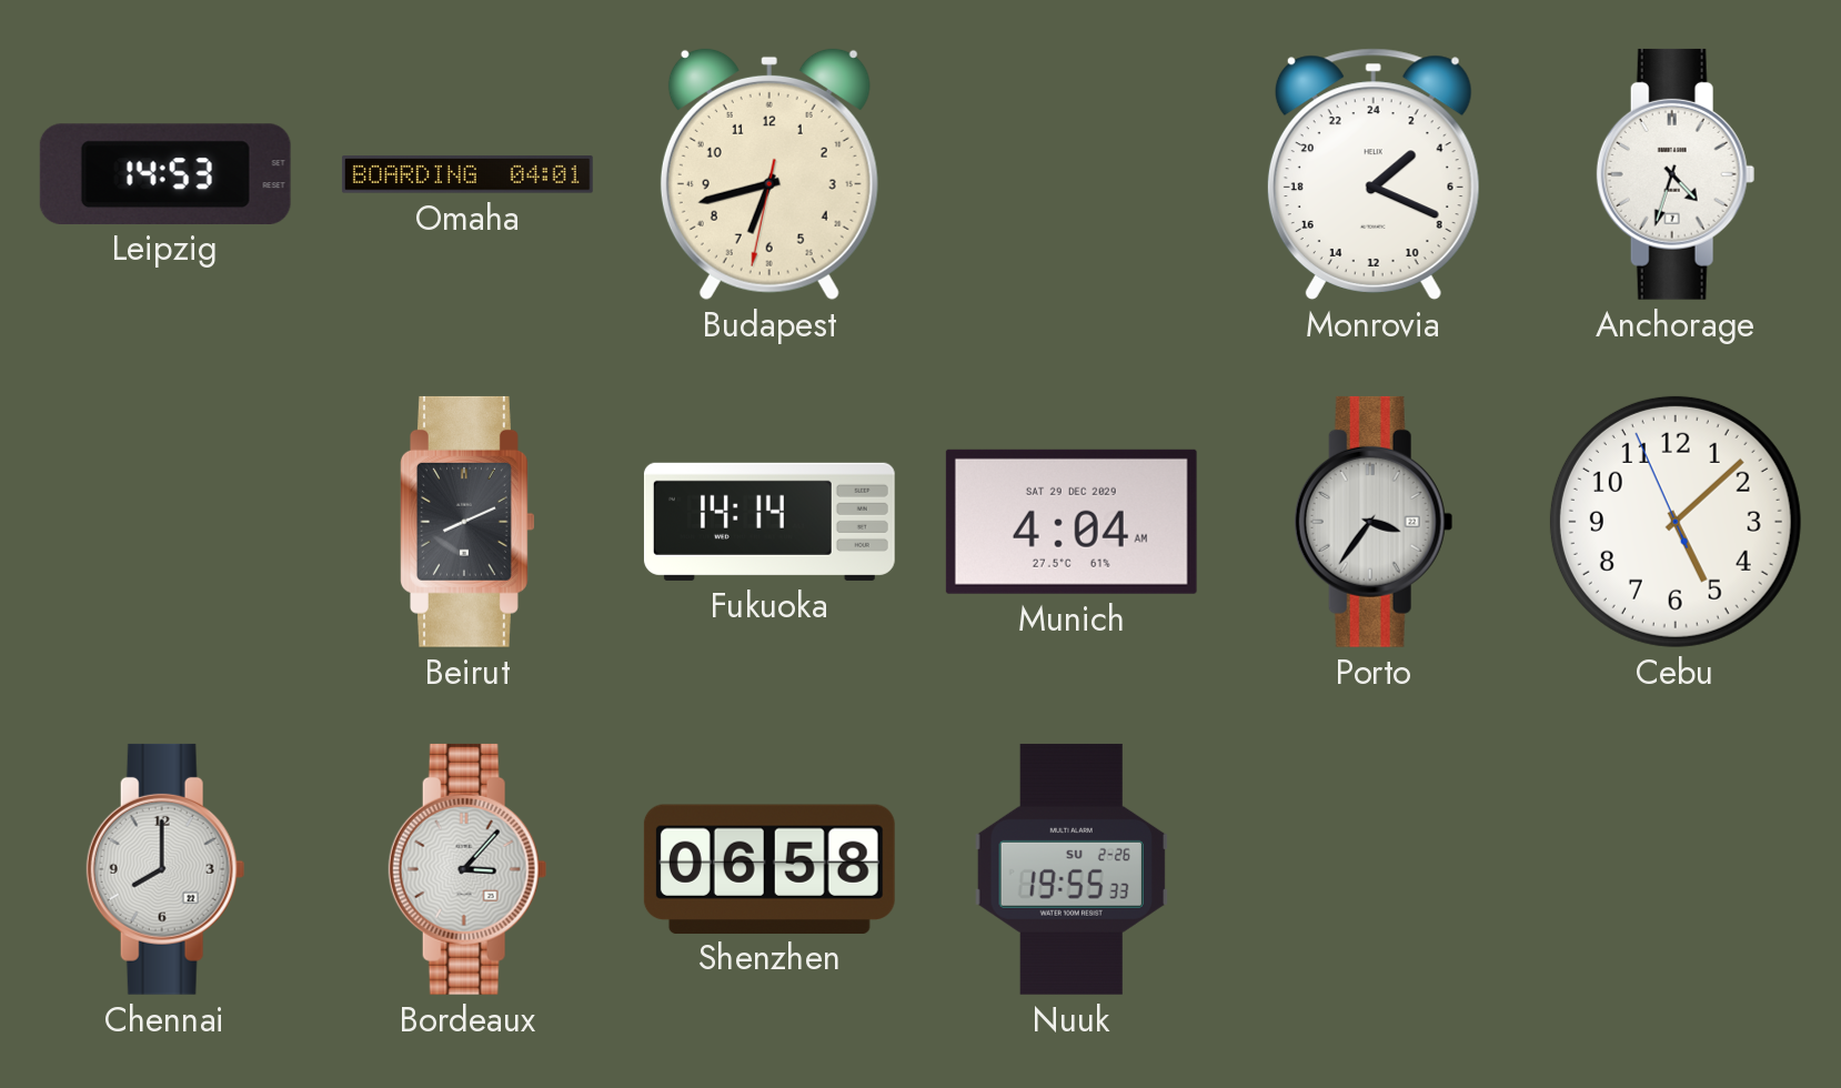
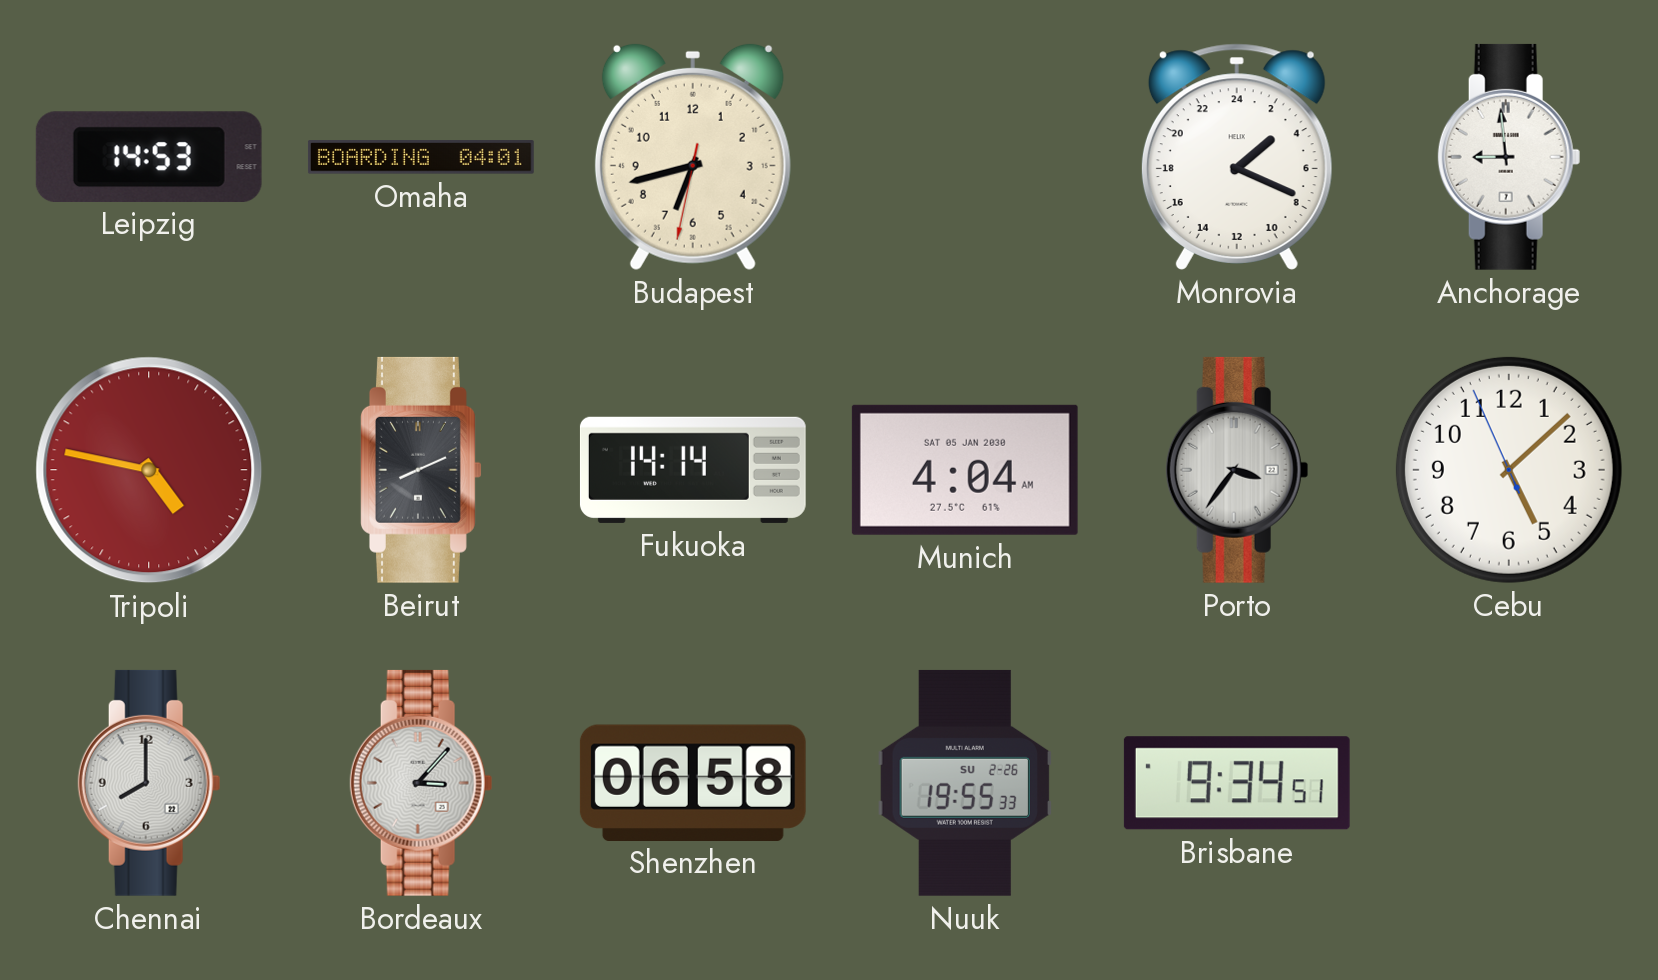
Anchorage: 4:33 -> 8:59 (1509, 157)
Tripoli: none -> 4:47 (149, 470)
Munich date: SAT 29 DEC 2029 -> SAT 05 JAN 2030 (965, 470)
Brisbane: none -> 9:34 (1237, 783)
